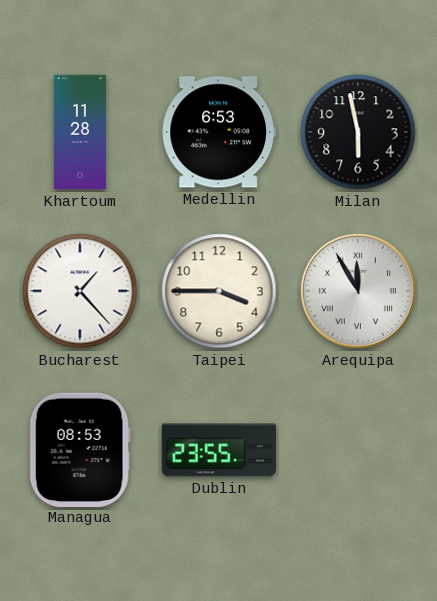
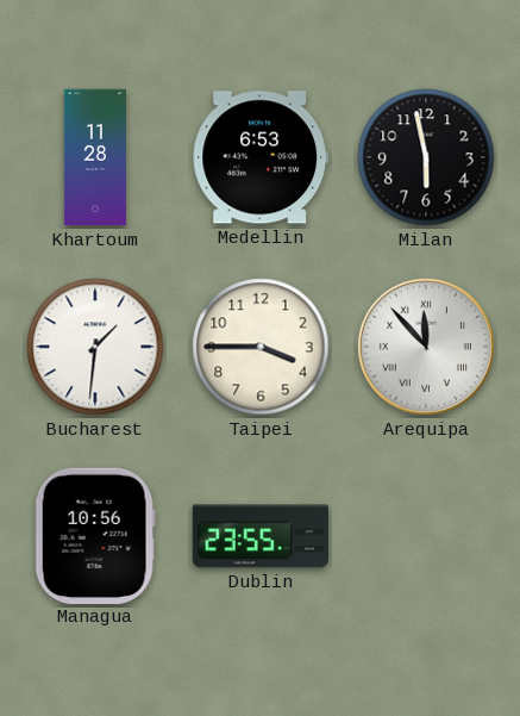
Bucharest: 1:23 -> 1:31 (95, 347)
Arequipa: 11:55 -> 11:53 (426, 347)
Managua: 08:53 -> 10:56 (95, 535)
